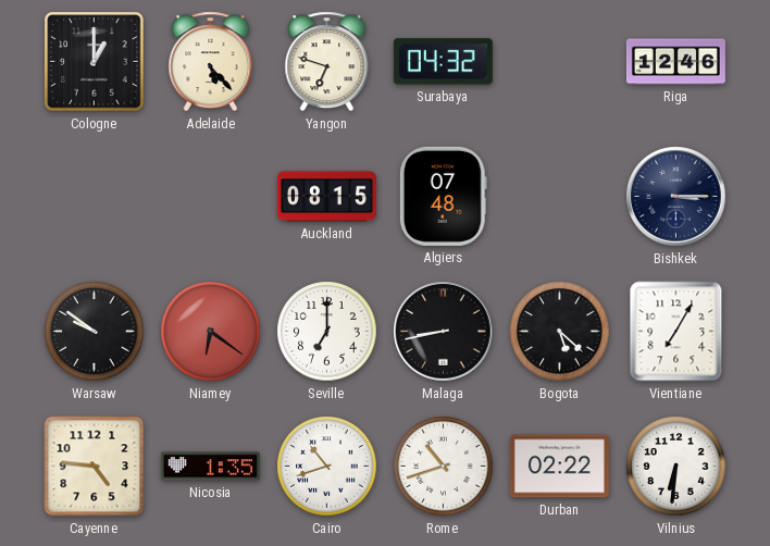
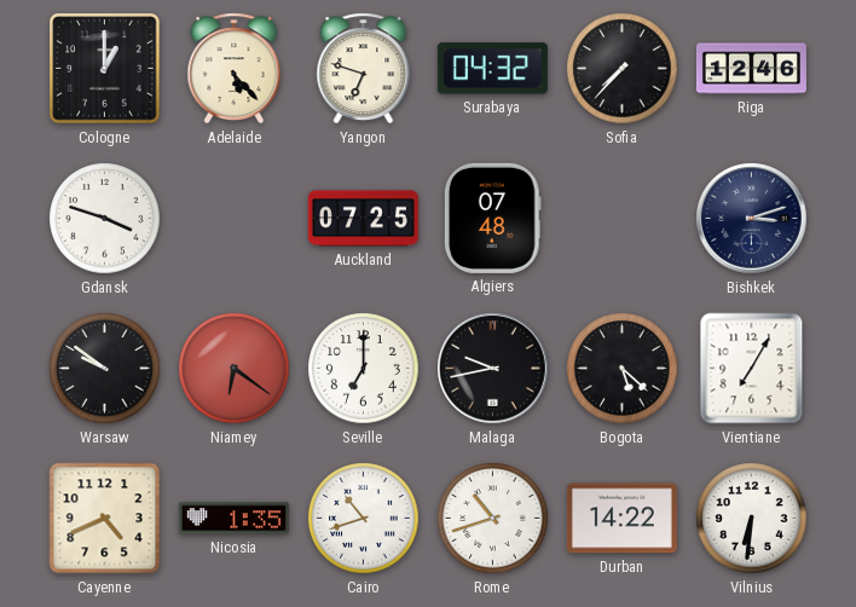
Sofia: none -> 7:37 (623, 69)
Gdansk: none -> 3:48 (105, 219)
Auckland: 08:15 -> 07:25 (363, 219)
Bishkek: 3:15 -> 3:12 (752, 219)
Malaga: 8:43 -> 9:43 (493, 369)
Cayenne: 4:46 -> 4:41 (105, 519)
Durban: 02:22 -> 14:22 (621, 519)
